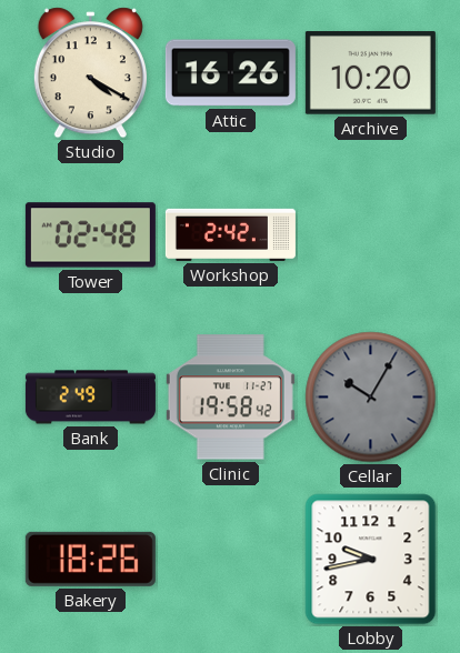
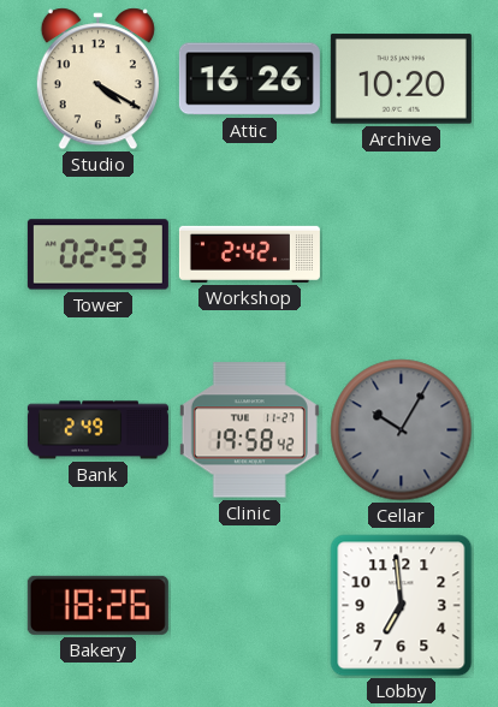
Tower: 02:48 -> 02:53 (97, 255)
Lobby: 9:43 -> 6:59 (402, 606)
